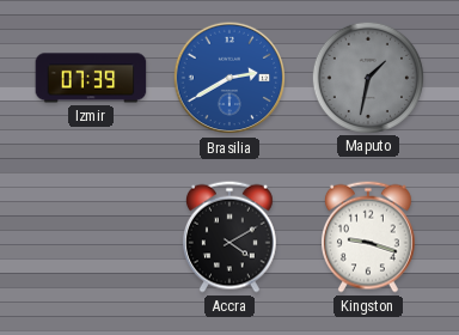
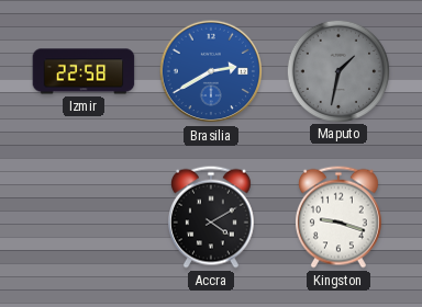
Izmir: 07:39 -> 22:58 (84, 71)
